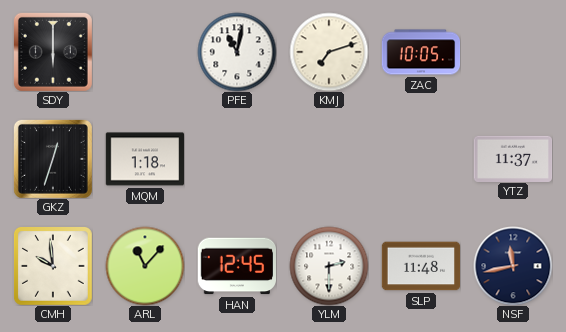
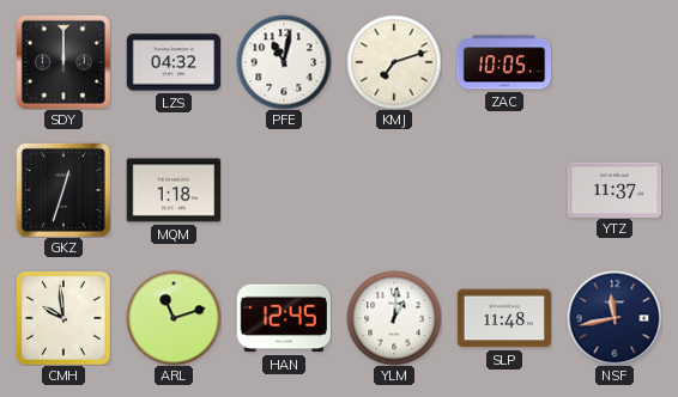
SDY: 6:00 -> 12:00 (63, 62)
LZS: none -> 04:32 (174, 62)
ARL: 11:07 -> 11:12 (174, 318)
YLM: 2:30 -> 1:01 (394, 318)
